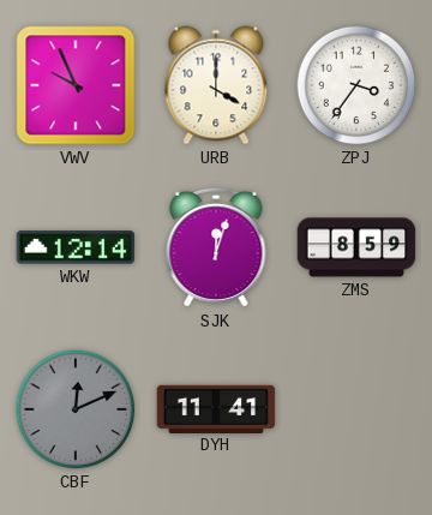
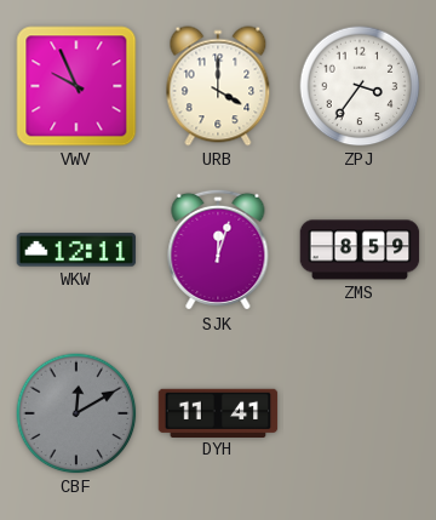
WKW: 12:14 -> 12:11 (76, 250)
CBF: 12:11 -> 12:10 (76, 413)
